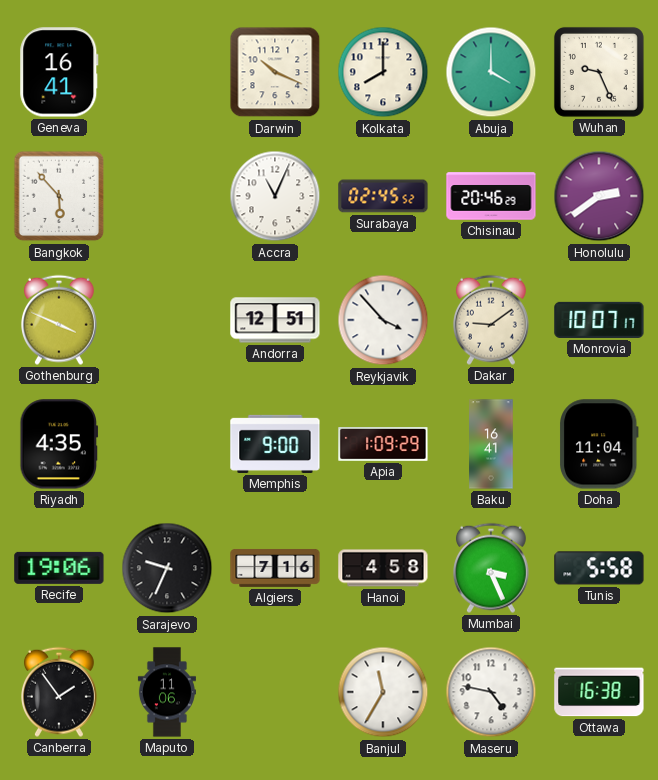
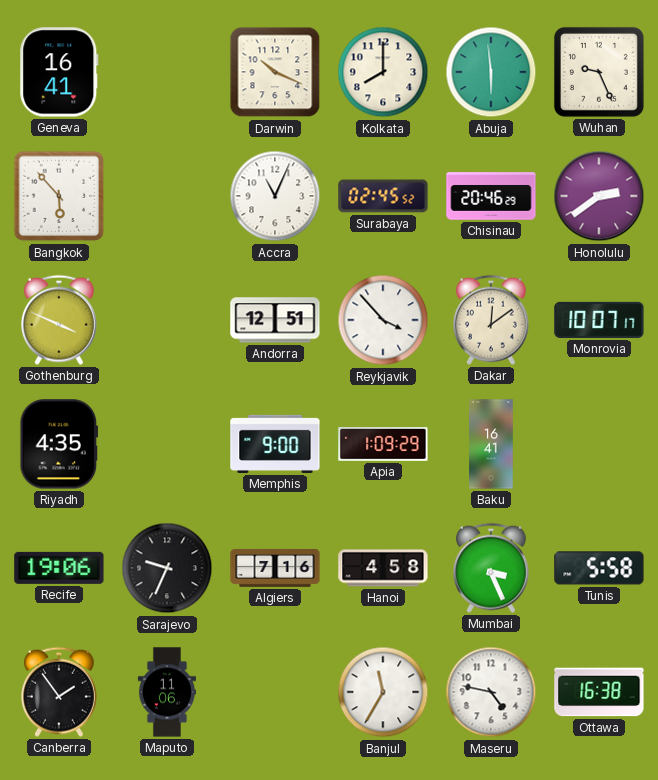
Abuja: 4:00 -> 5:59 (491, 72)
Dakar: 9:09 -> 12:09 (491, 320)
Doha: 11:04 -> none (599, 444)
